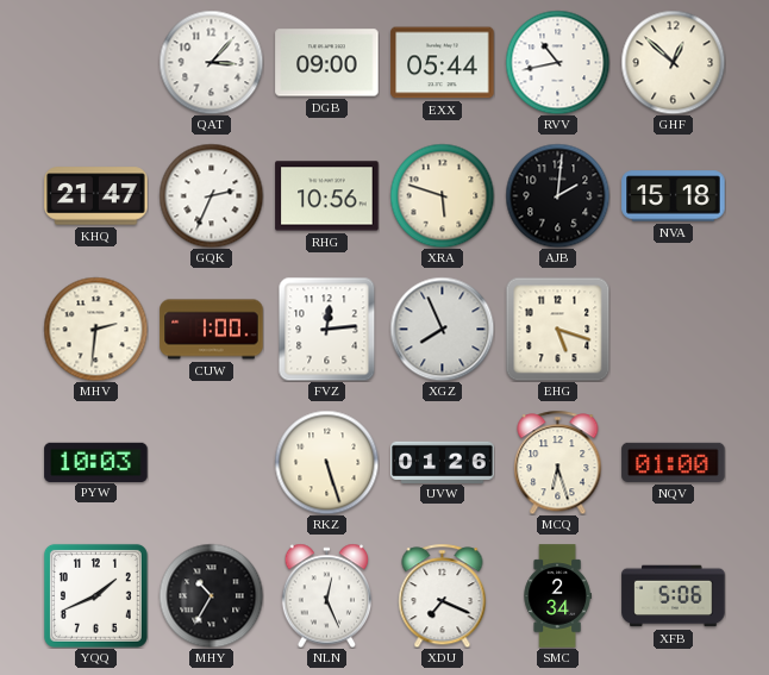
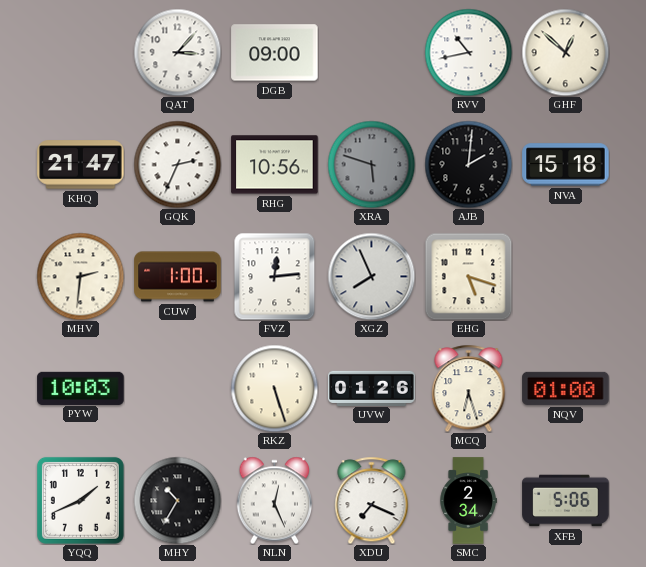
EXX: 05:44 -> none (443, 63)
XRA dial: cream -> grey (371, 164)
